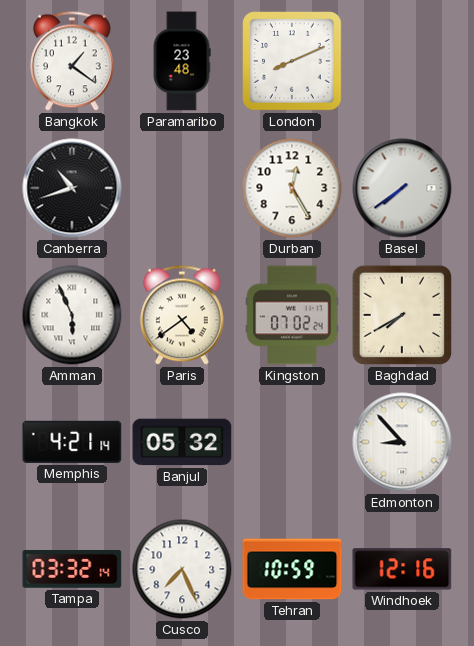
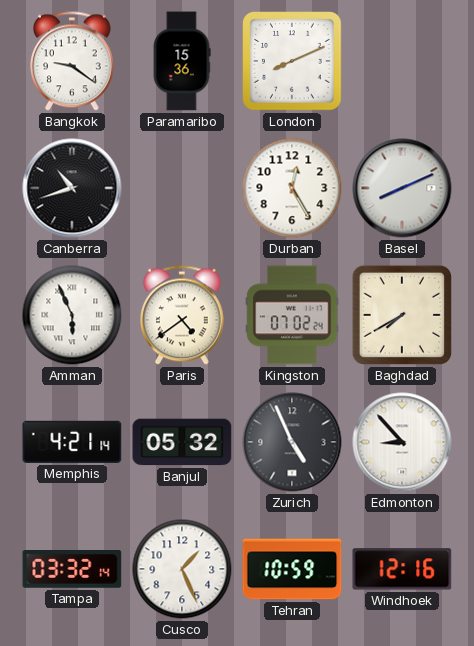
Bangkok: 1:21 -> 9:21 (72, 61)
Paramaribo: 23:48 -> 15:36 (182, 61)
Basel: 7:39 -> 8:11 (402, 188)
Zurich: none -> 4:56 (292, 442)
Cusco: 7:26 -> 1:26 (182, 569)
